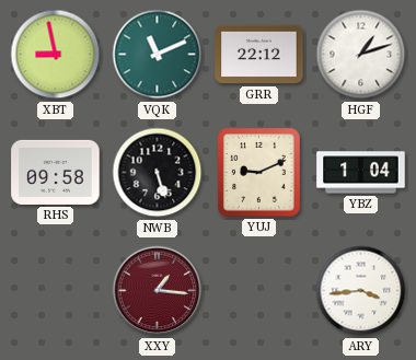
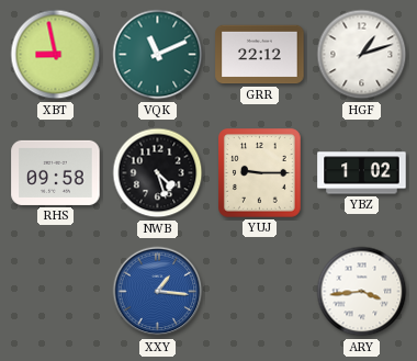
NWB: 5:27 -> 4:27 (158, 173)
YUJ: 9:11 -> 9:15 (260, 173)
YBZ: 1:04 -> 1:02 (362, 173)
XXY dial: burgundy -> blue (158, 292)
